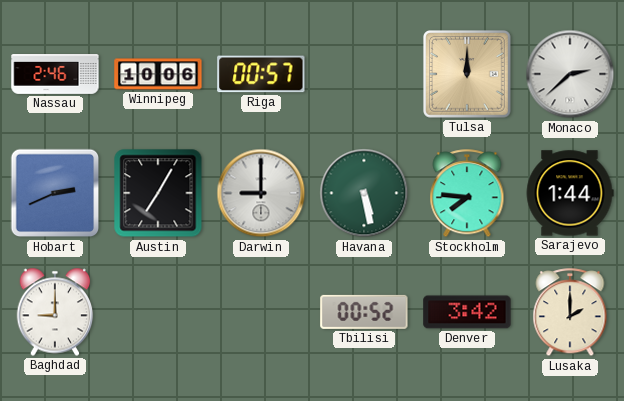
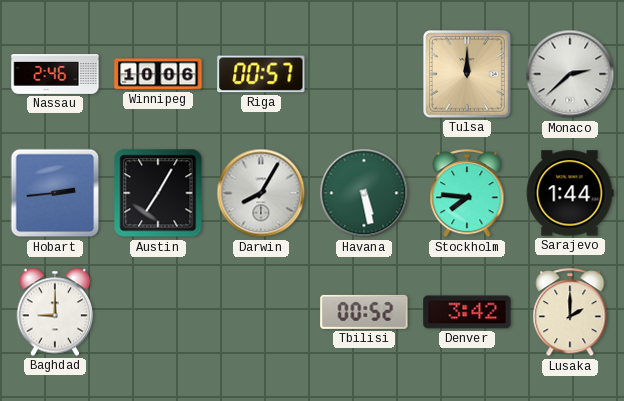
Hobart: 2:41 -> 2:44 (55, 193)
Darwin: 9:00 -> 8:05 (261, 193)
